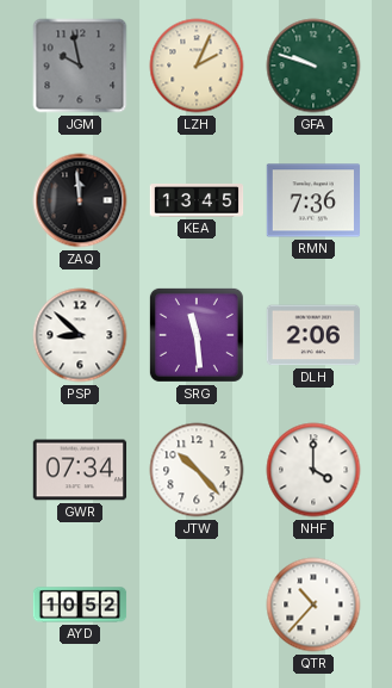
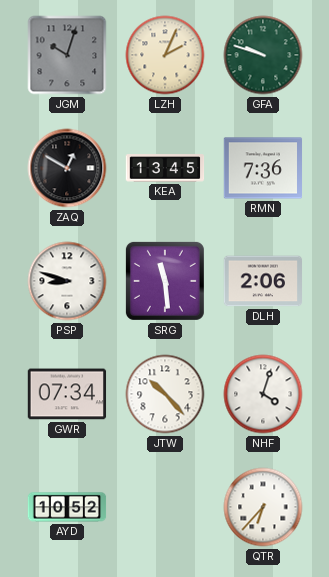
JGM: 9:58 -> 10:03 (67, 55)
ZAQ: 11:59 -> 12:50 (67, 168)
PSP: 8:52 -> 8:48 (67, 281)
NHF: 4:00 -> 4:03 (263, 394)
QTR: 10:37 -> 6:37 (263, 507)
